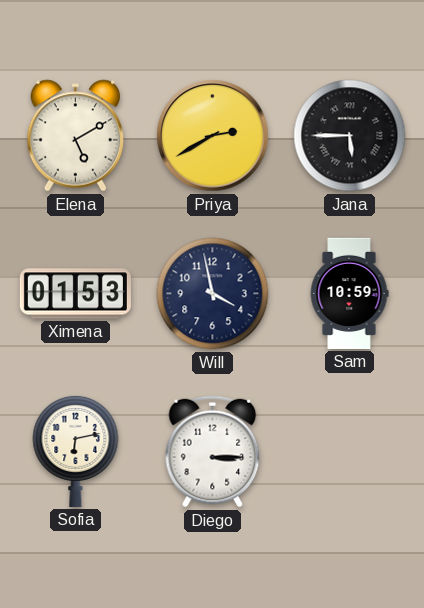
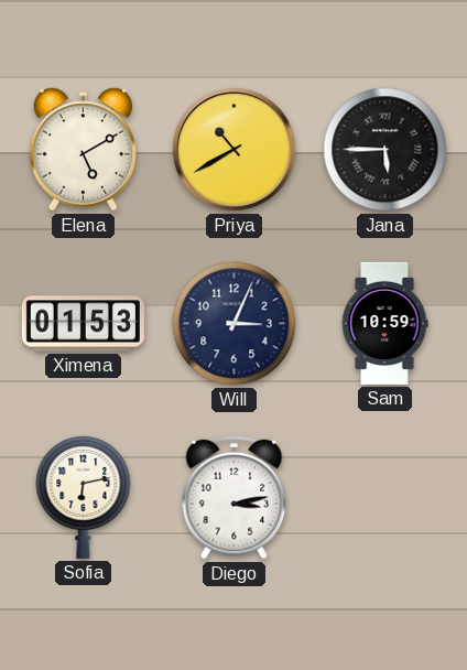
Priya: 2:40 -> 10:40 (235, 150)
Will: 3:58 -> 3:04 (235, 324)
Diego: 3:15 -> 3:13 (235, 498)
